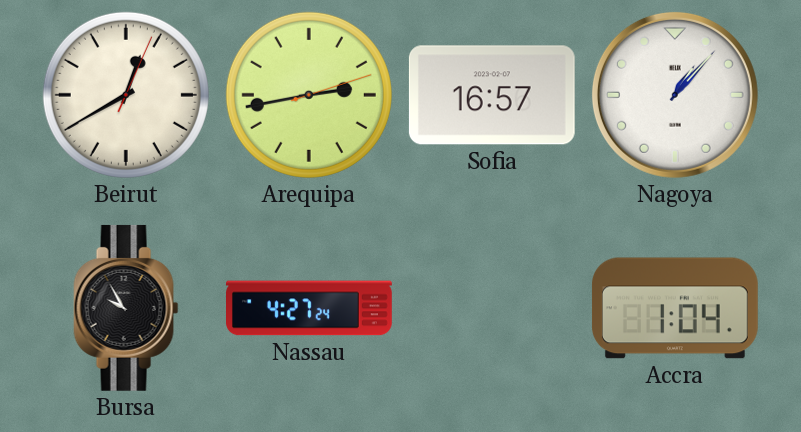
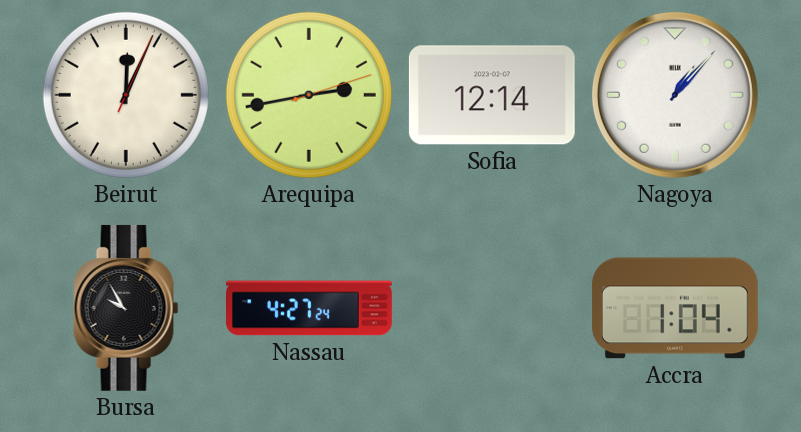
Beirut: 12:40 -> 12:04 (126, 95)
Sofia: 16:57 -> 12:14 (492, 95)
